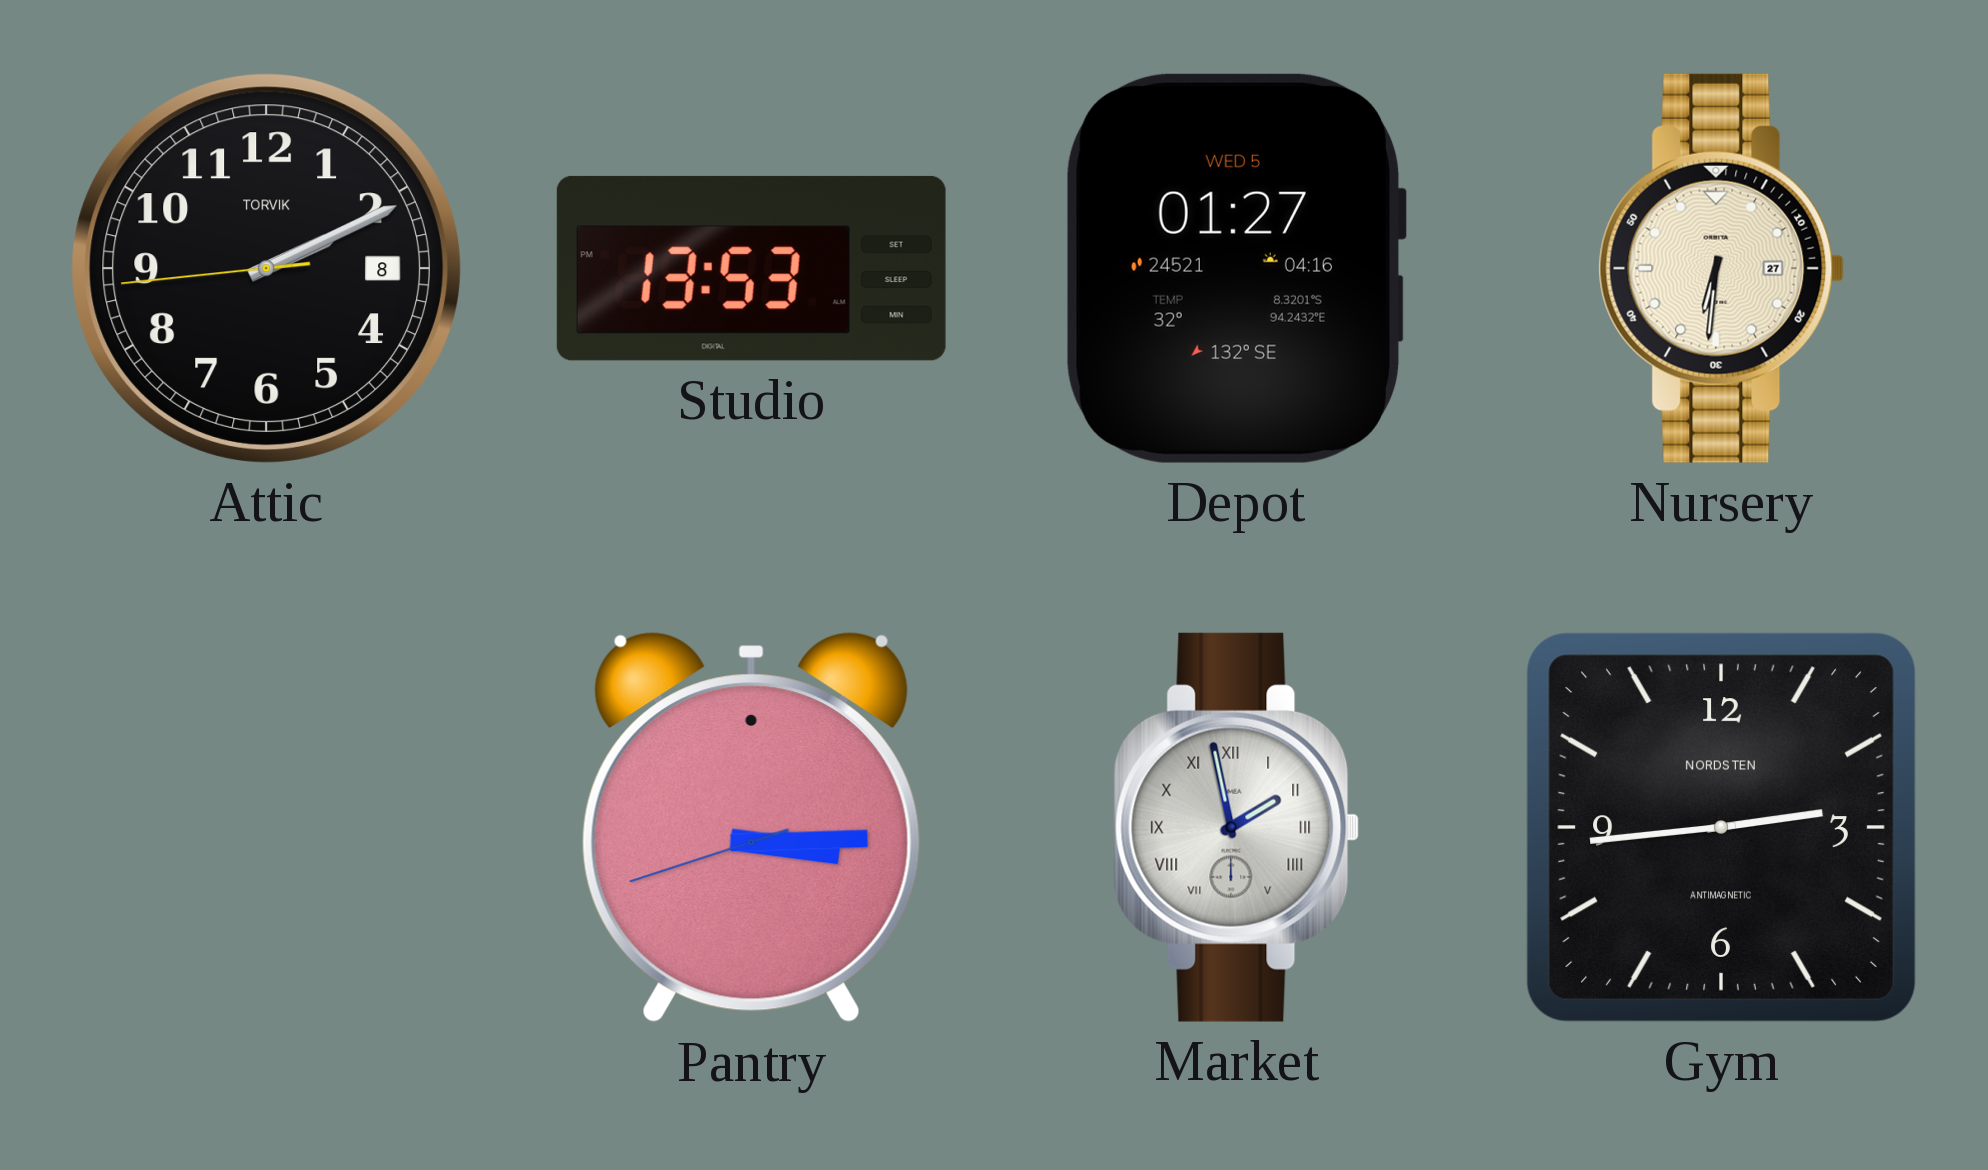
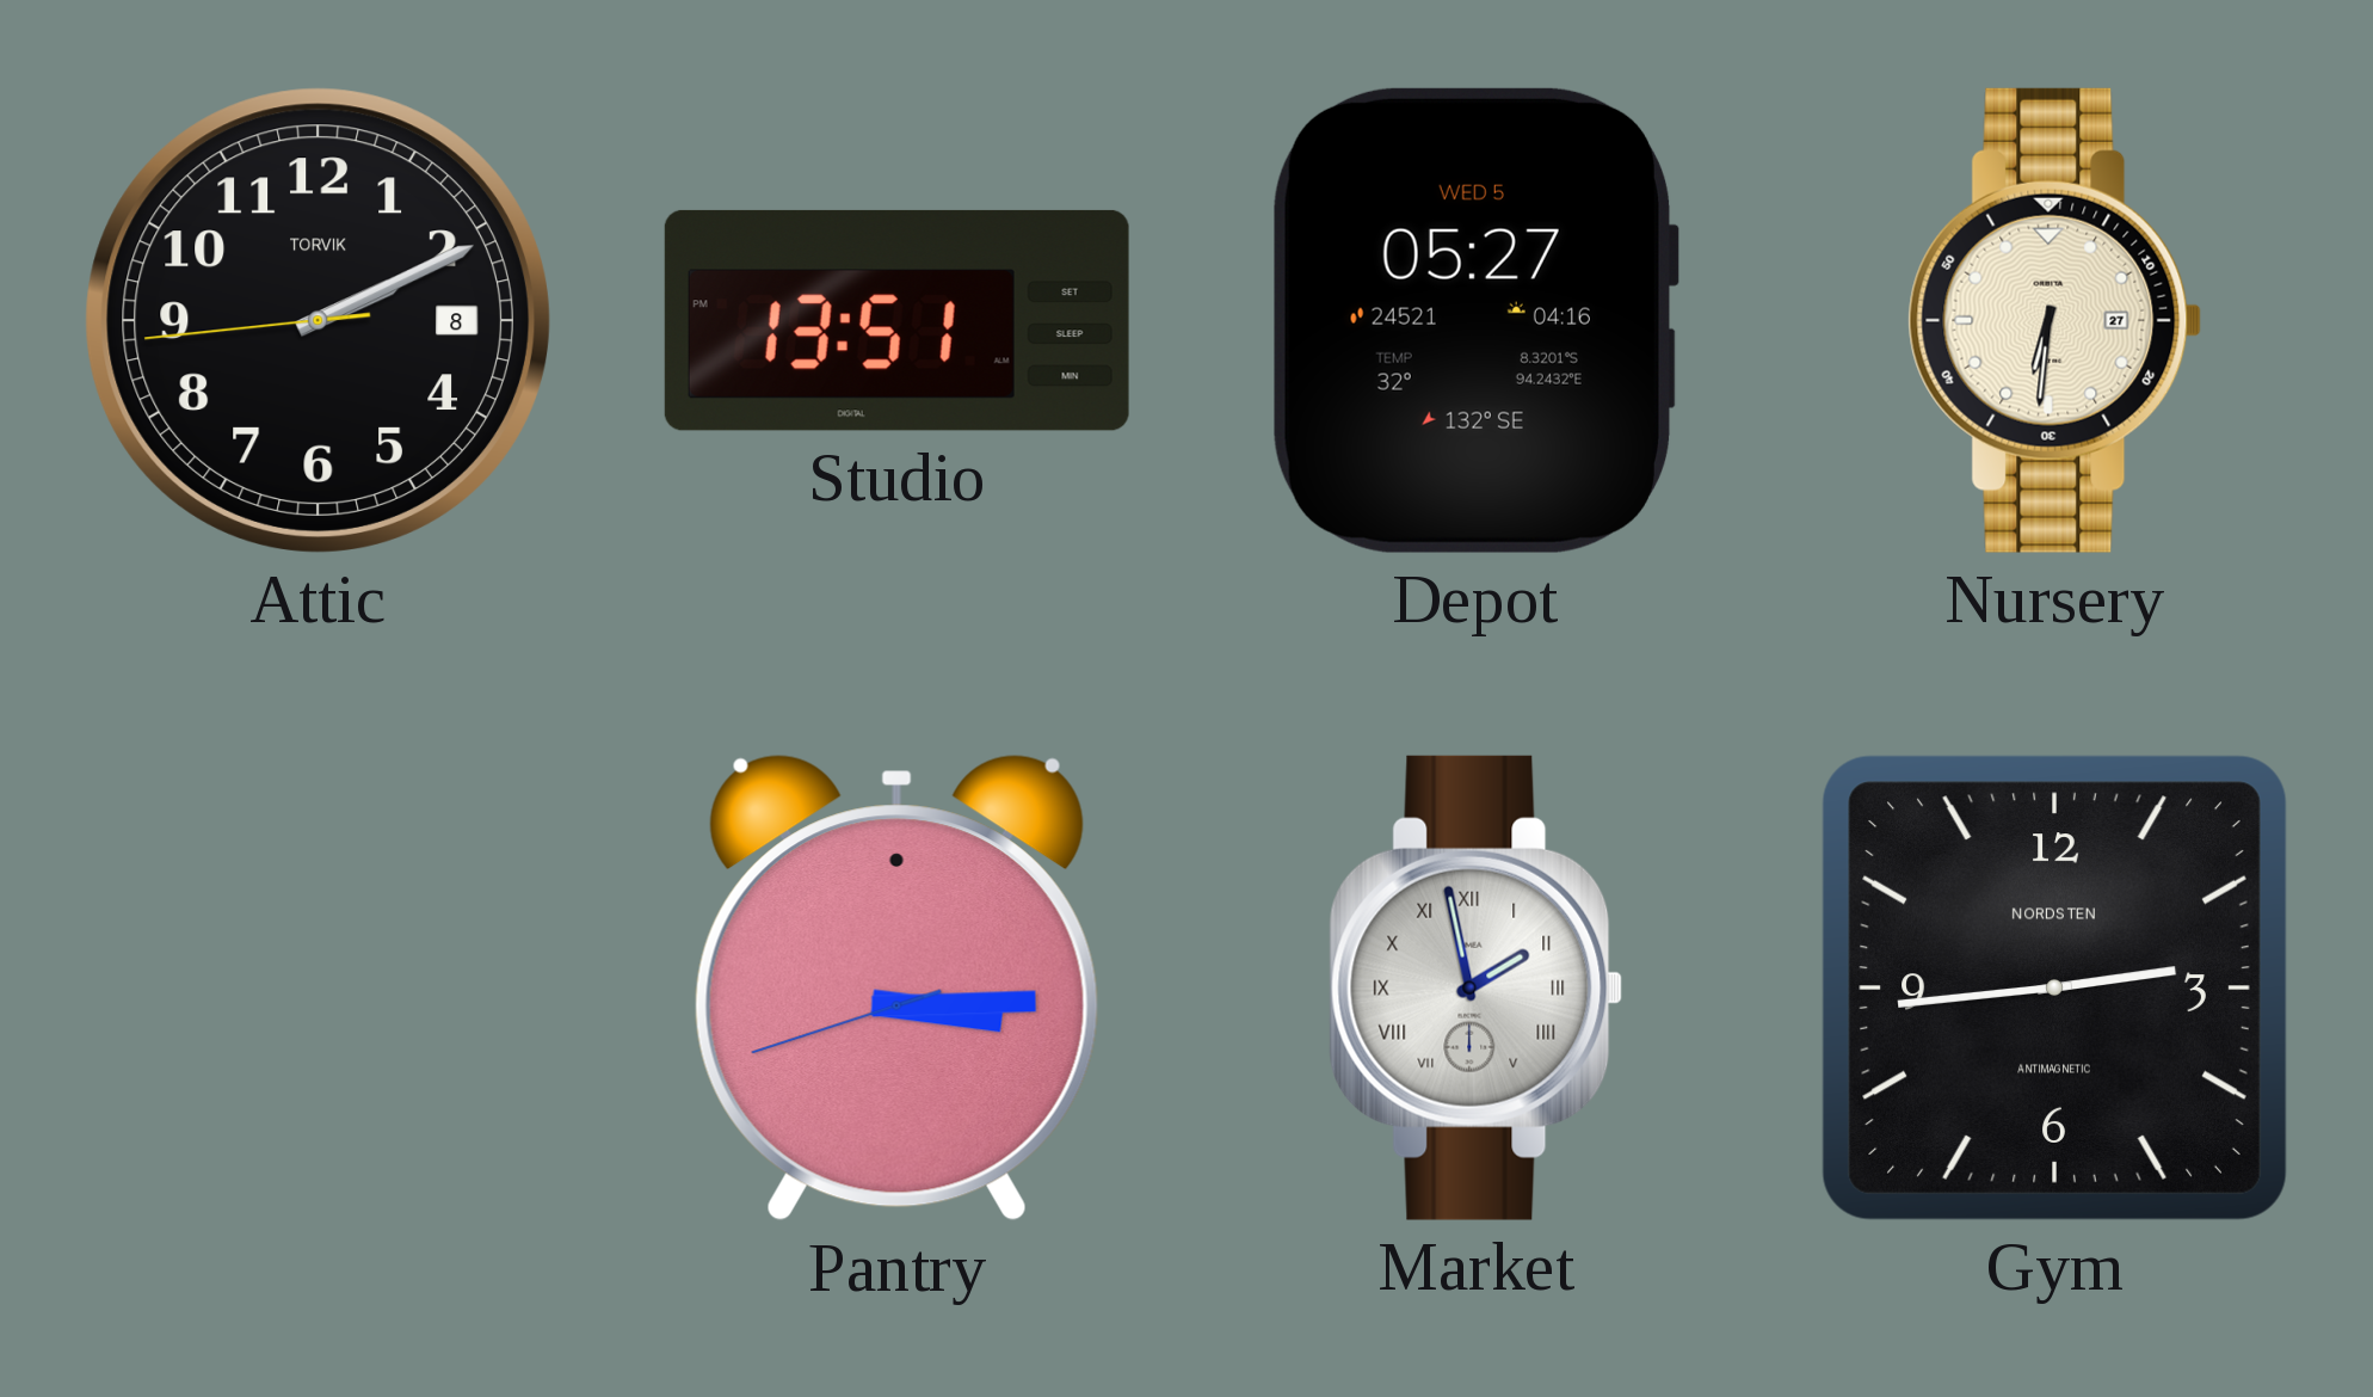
Studio: 13:53 -> 13:51 (896, 320)
Depot: 01:27 -> 05:27 (1474, 320)
